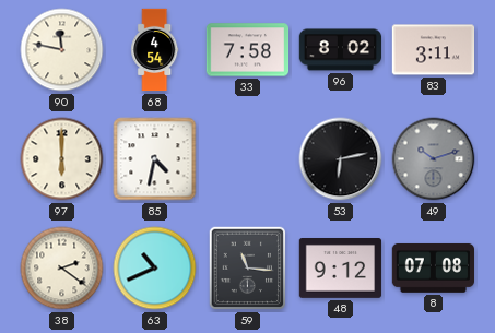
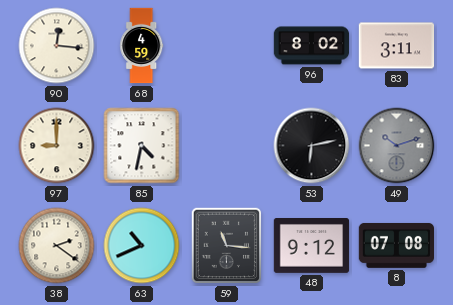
90: 11:47 -> 12:16 (57, 46)
68: 4:54 -> 4:59 (142, 46)
33: 7:58 -> none (248, 50)
97: 6:00 -> 9:00 (57, 146)
